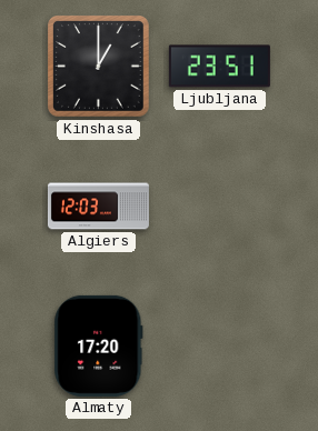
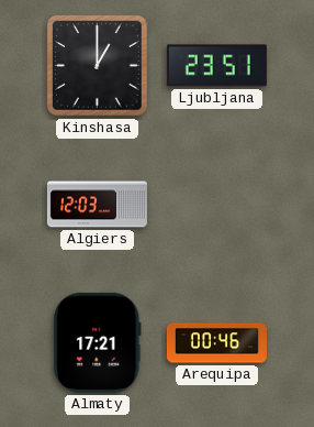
Almaty: 17:20 -> 17:21 (98, 342)
Arequipa: none -> 00:46 (216, 343)
